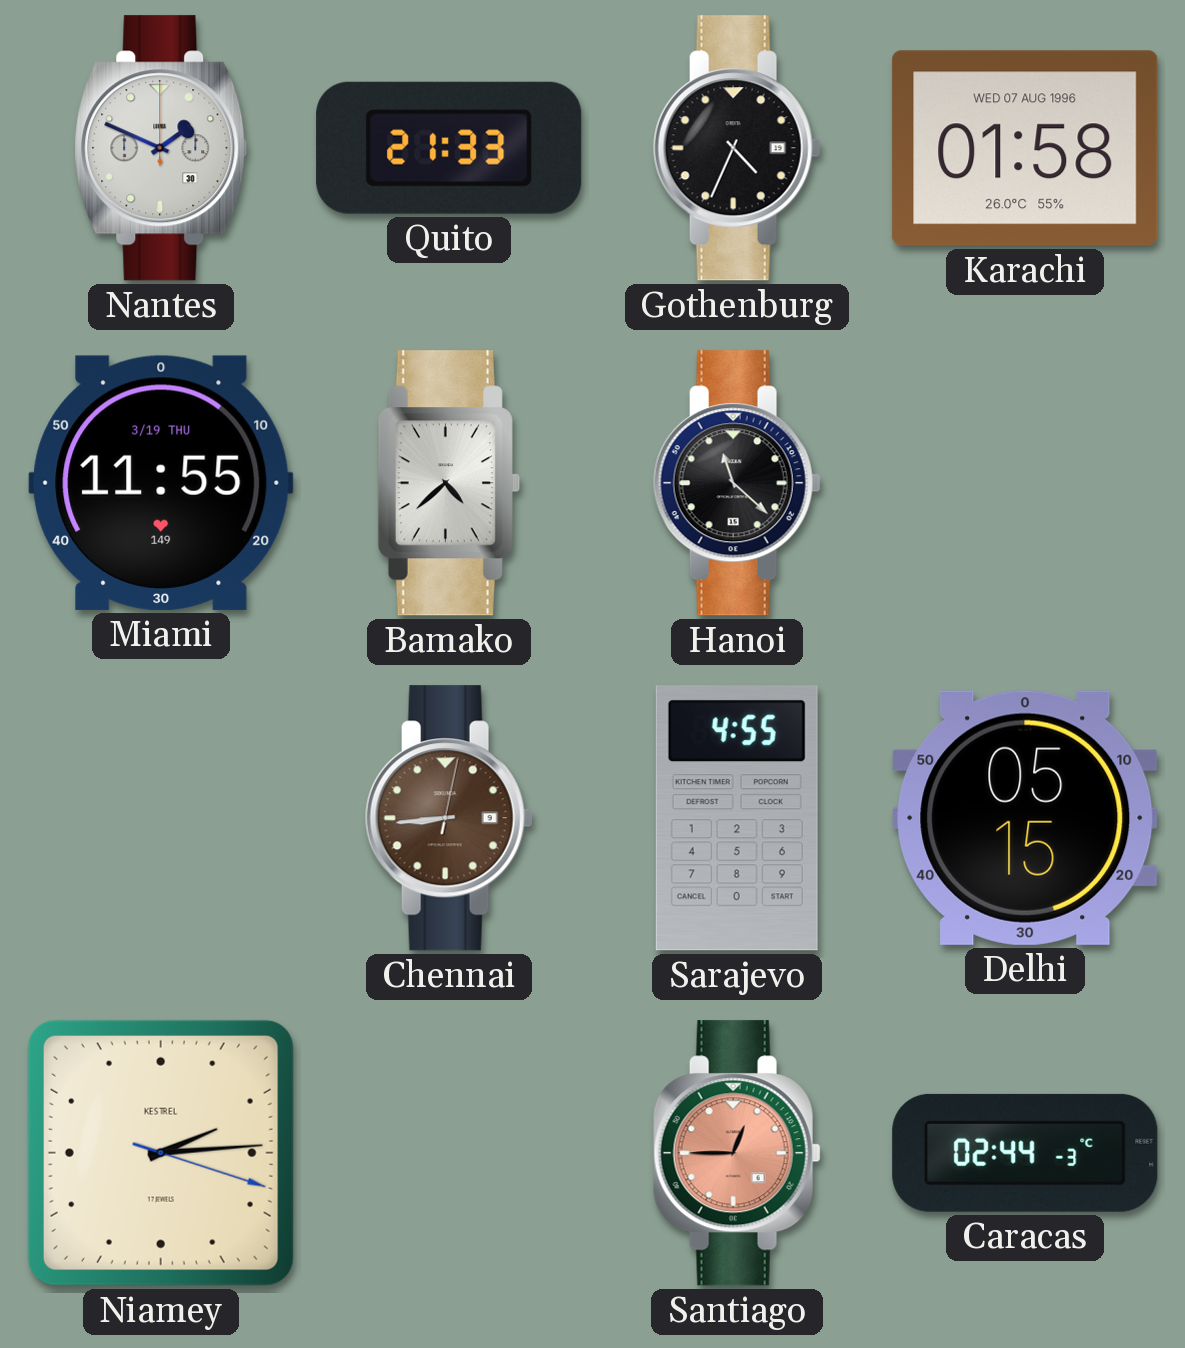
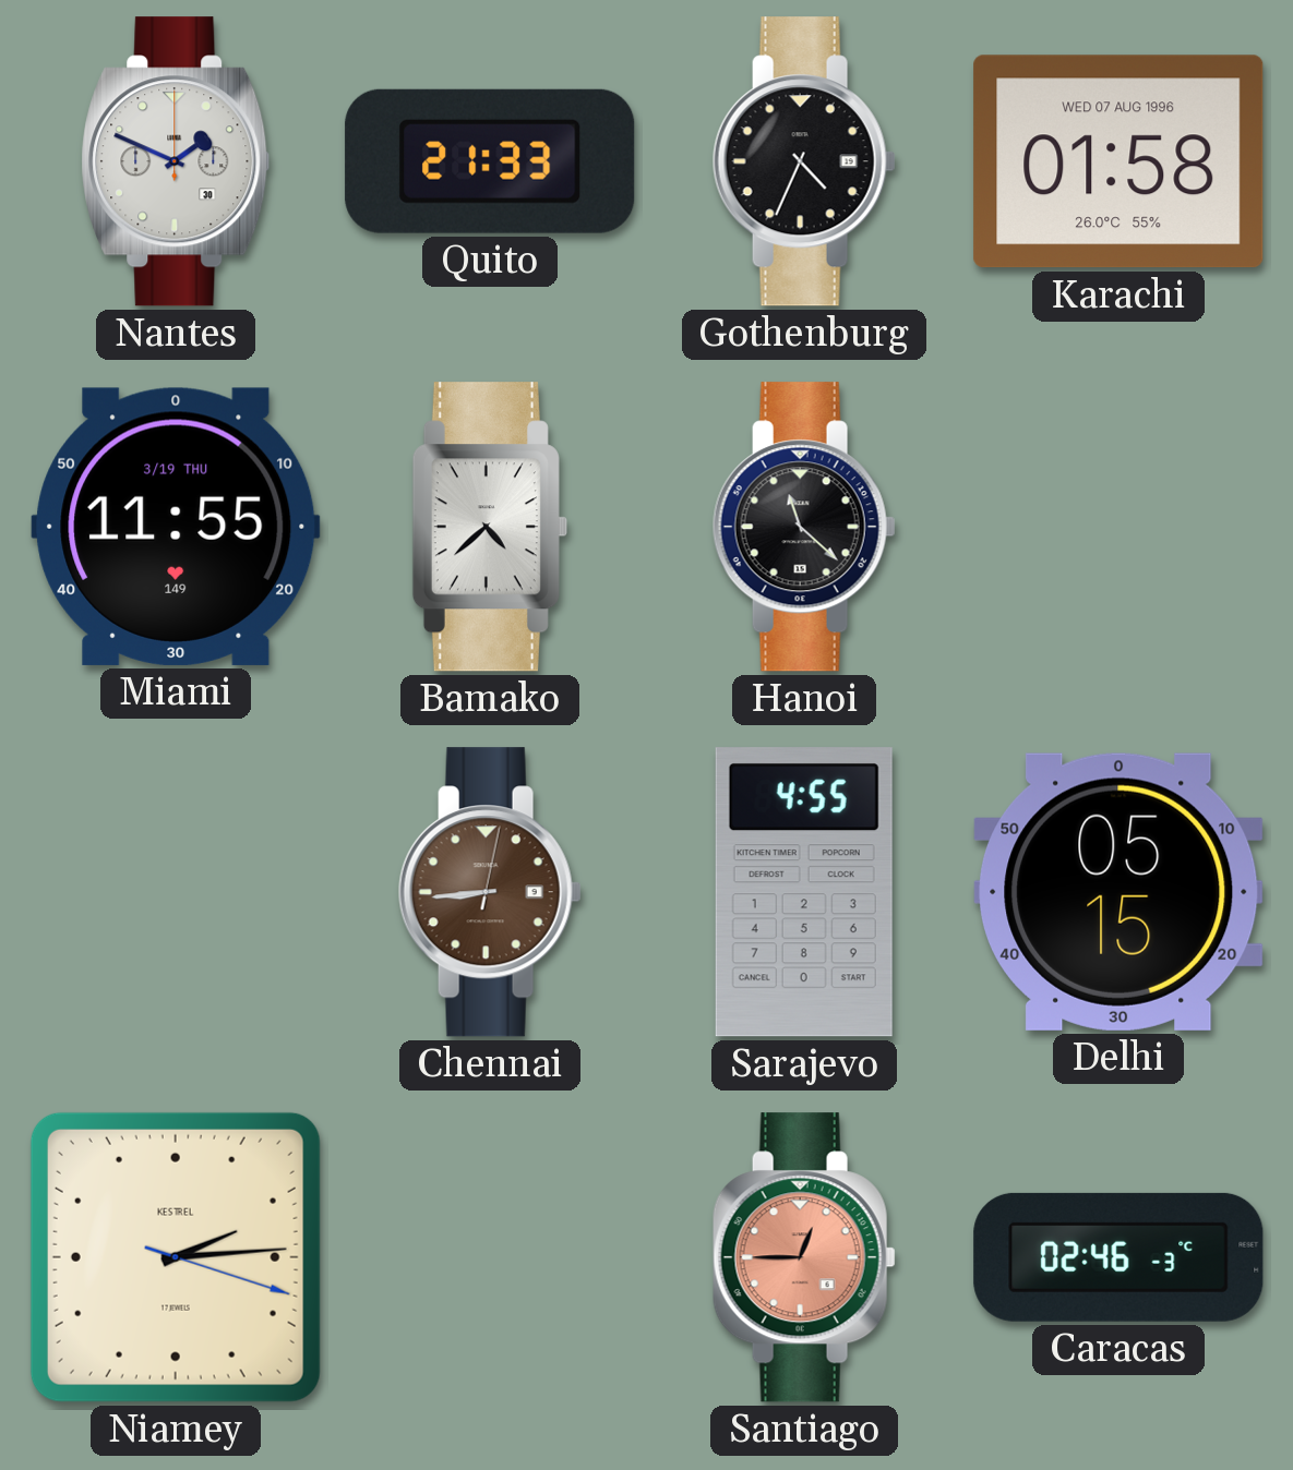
Caracas: 02:44 -> 02:46 (1118, 1257)
